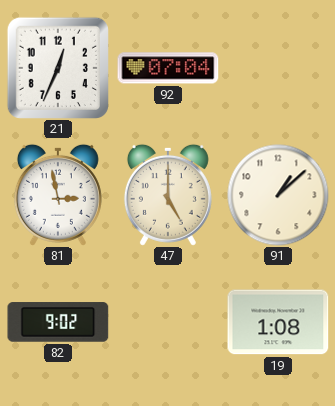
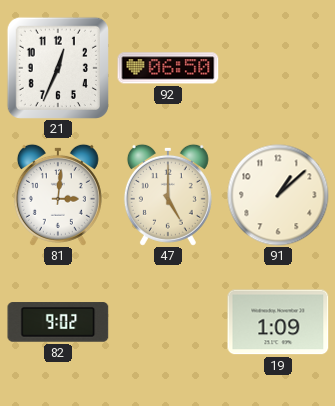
92: 07:04 -> 06:50 (168, 68)
81: 2:58 -> 3:01 (58, 195)
19: 1:08 -> 1:09 (278, 322)
